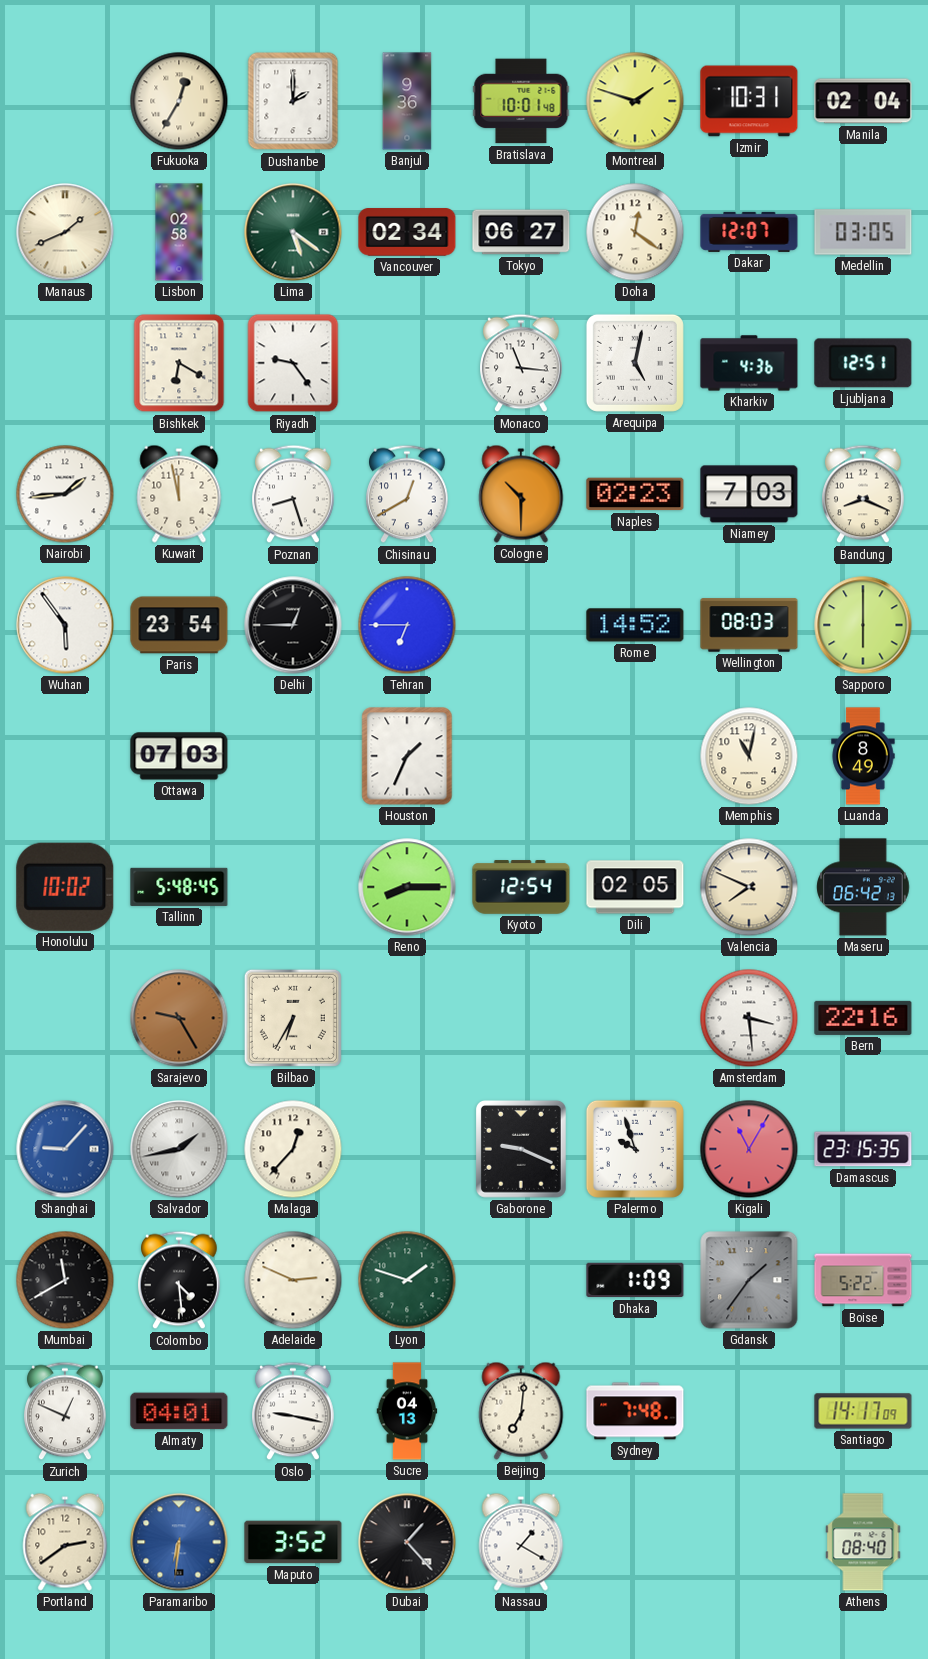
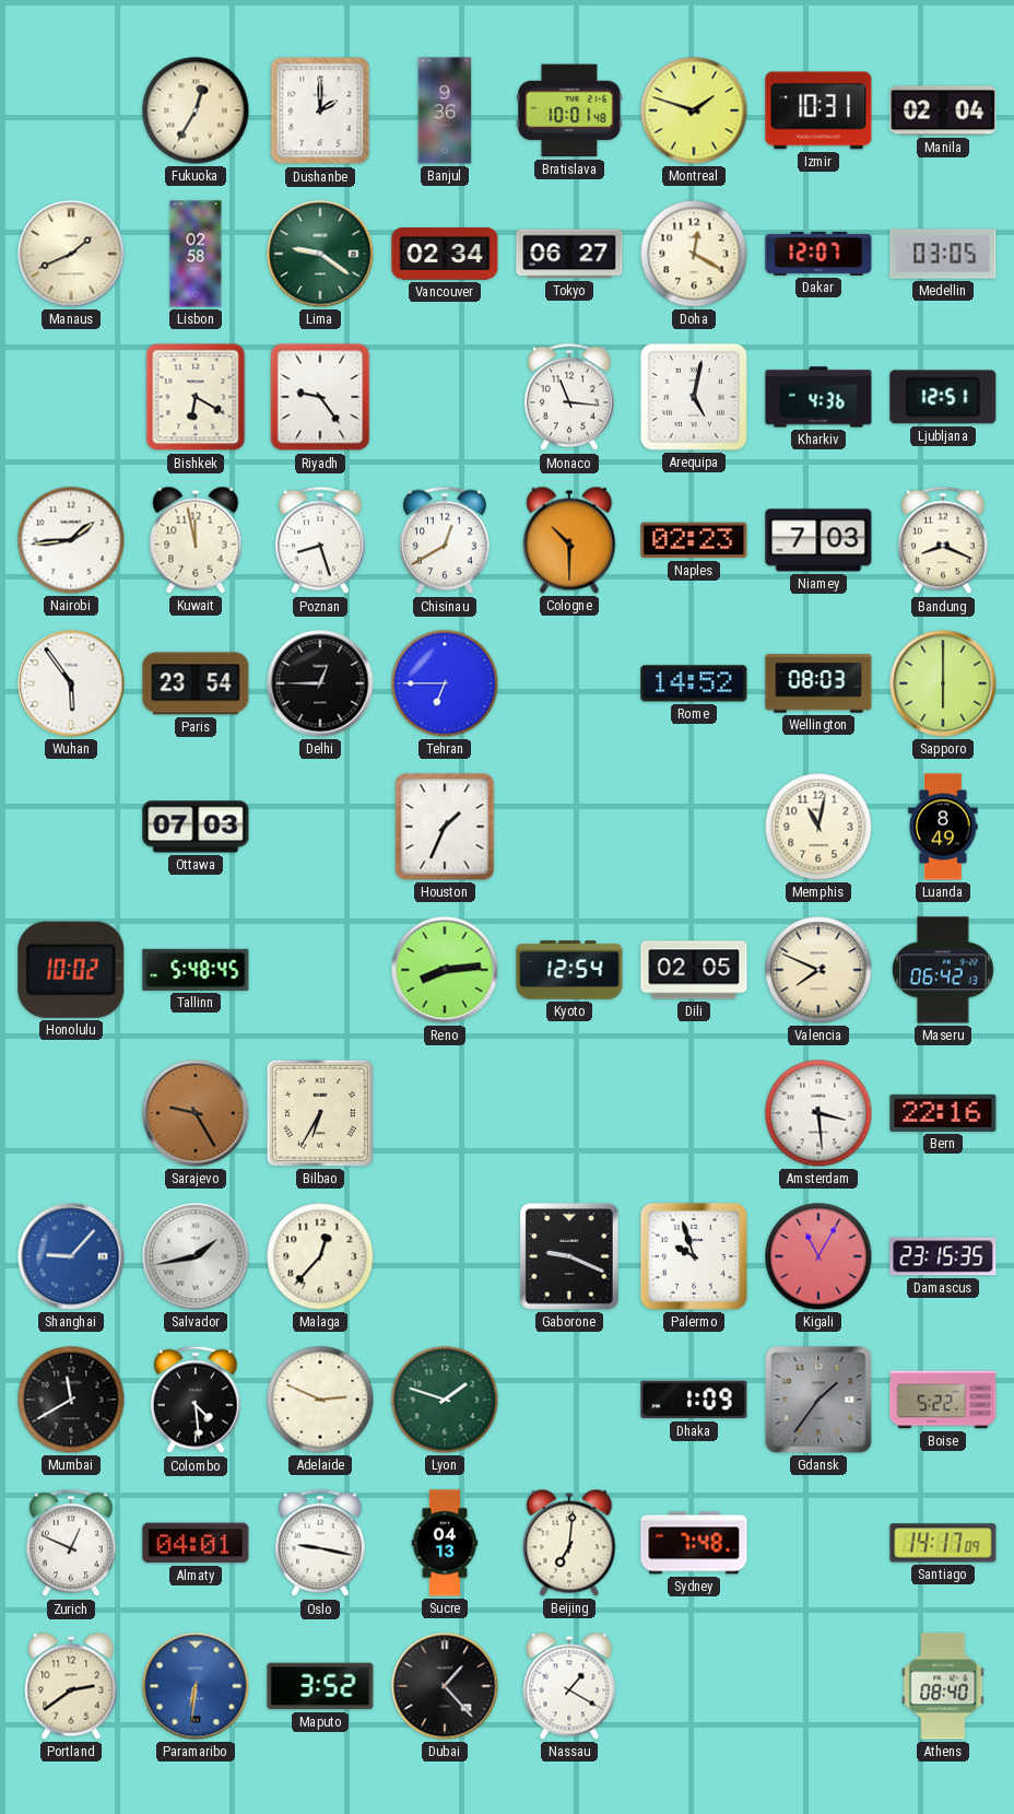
Lima: 5:21 -> 9:21 (320, 254)
Doha: 12:21 -> 12:20 (694, 254)
Reno: 8:15 -> 8:14 (445, 970)
